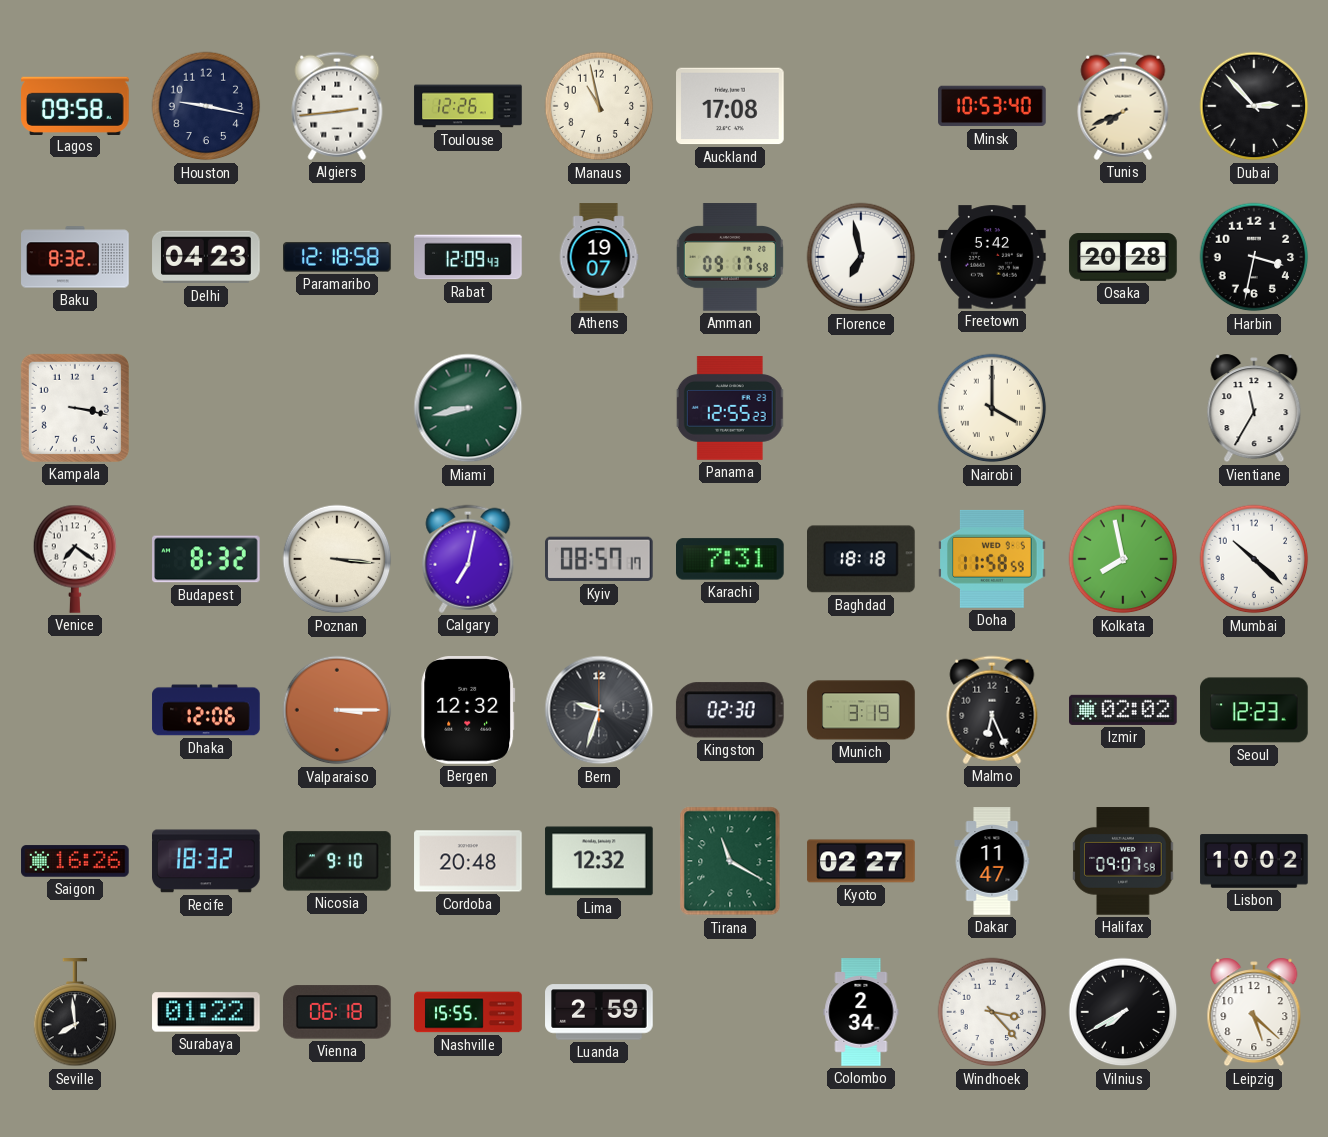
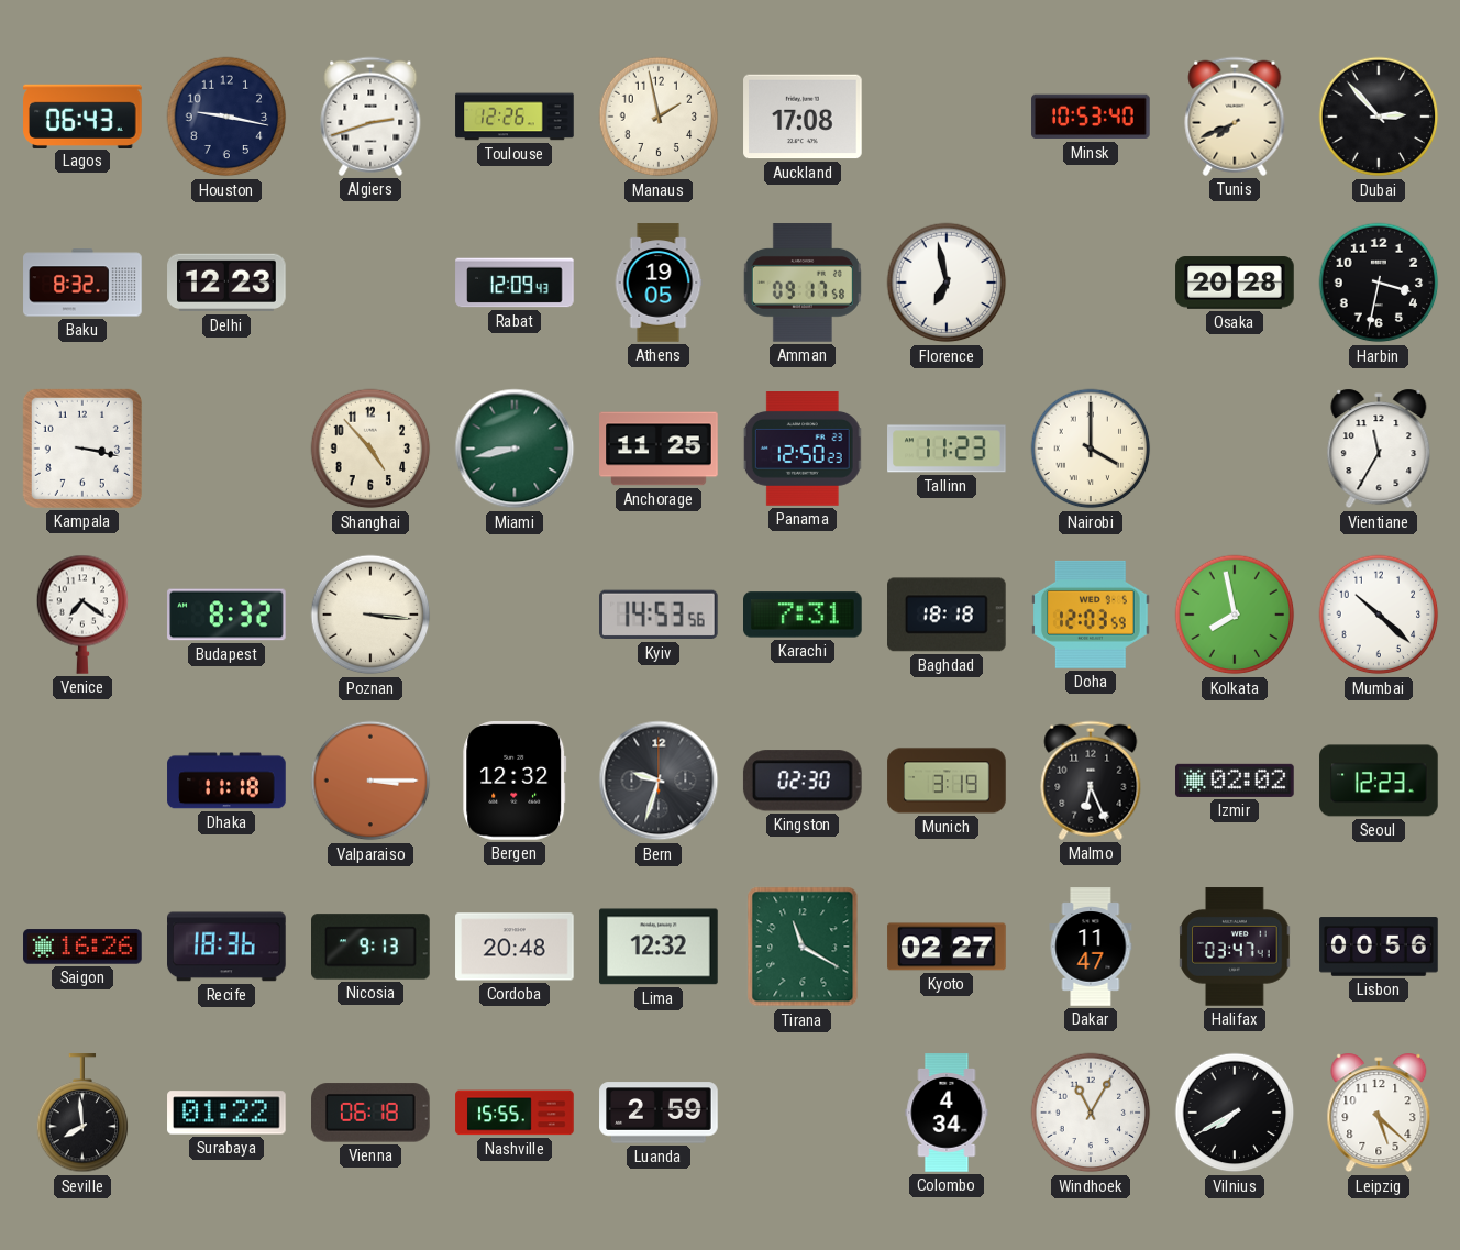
Lagos: 09:58 -> 06:43 (82, 115)
Algiers: 2:44 -> 2:42 (370, 117)
Manaus: 10:58 -> 1:58 (659, 117)
Delhi: 04:23 -> 12:23 (226, 283)
Paramaribo: 12:18 -> none (337, 257)
Athens: 19:07 -> 19:05 (659, 283)
Freetown: 5:42 -> none (992, 257)
Shanghai: none -> 4:53 (370, 449)
Anchorage: none -> 11:25 (659, 449)
Panama: 12:55 -> 12:50 (803, 450)
Tallinn: none -> 11:23 (947, 449)
Calgary: 7:02 -> none (468, 559)
Kyiv: 08:57 -> 14:53 (660, 615)
Doha: 11:58 -> 12:03 (1091, 615)
Dhaka: 12:06 -> 11:18 (226, 781)
Recife: 18:32 -> 18:36 (226, 947)
Nicosia: 9:10 -> 9:13 (370, 947)
Halifax: 09:07 -> 03:47 (1235, 947)
Lisbon: 10:02 -> 00:56 (1379, 947)
Colombo: 2:34 -> 4:34 (947, 1113)
Windhoek: 3:23 -> 11:05 (1091, 1113)
